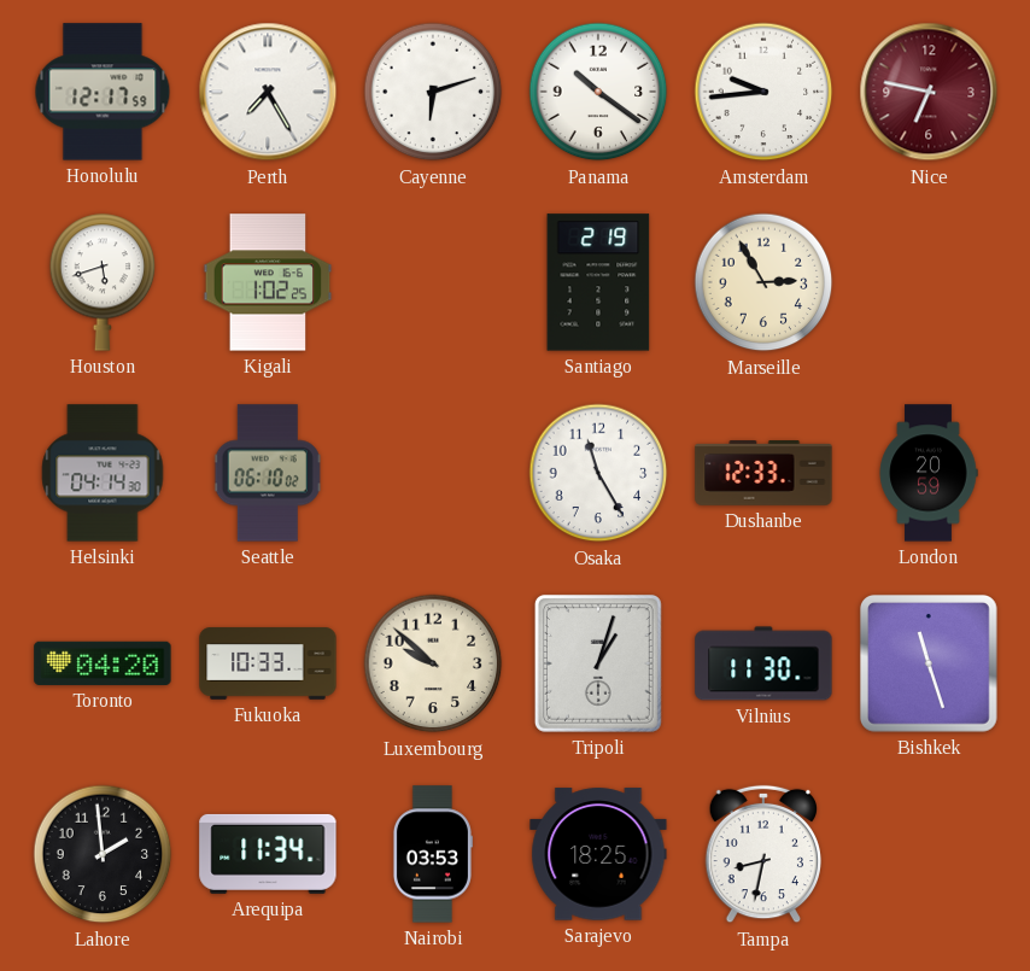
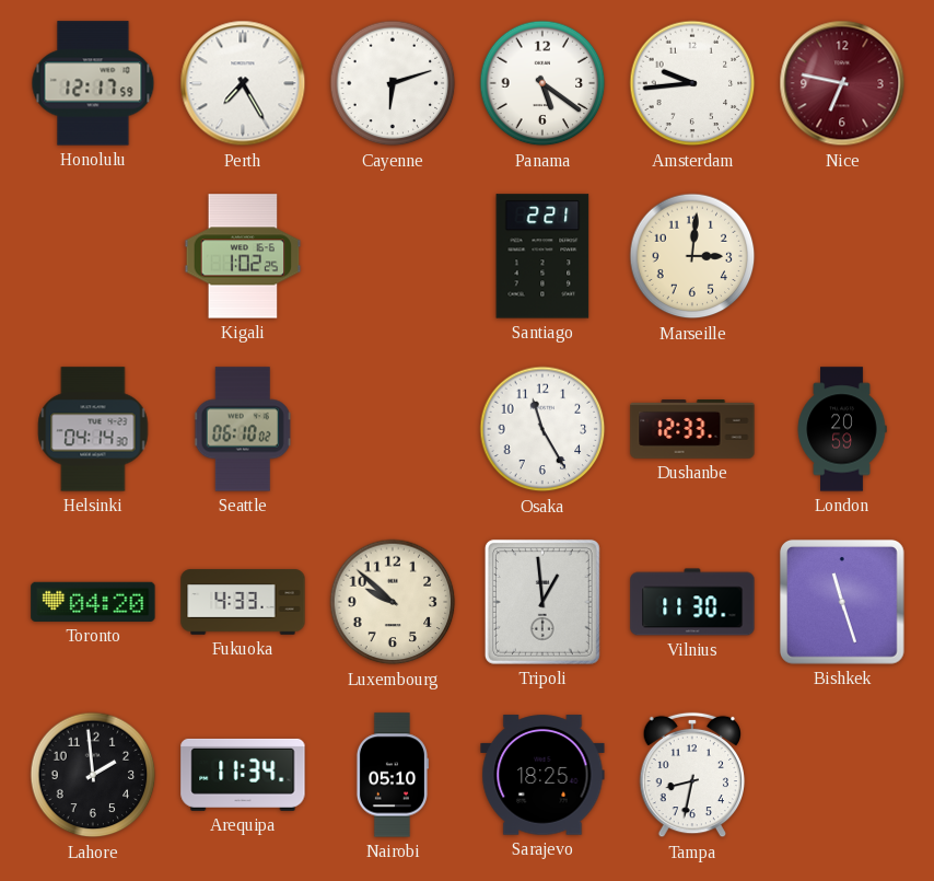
Panama: 10:21 -> 5:21 (542, 83)
Houston: 5:42 -> none (103, 282)
Santiago: 2:19 -> 2:21 (542, 256)
Marseille: 2:55 -> 3:01 (692, 256)
Fukuoka: 10:33 -> 4:33 (243, 602)
Tripoli: 1:03 -> 12:59 (542, 602)
Nairobi: 03:53 -> 05:10 (392, 775)
